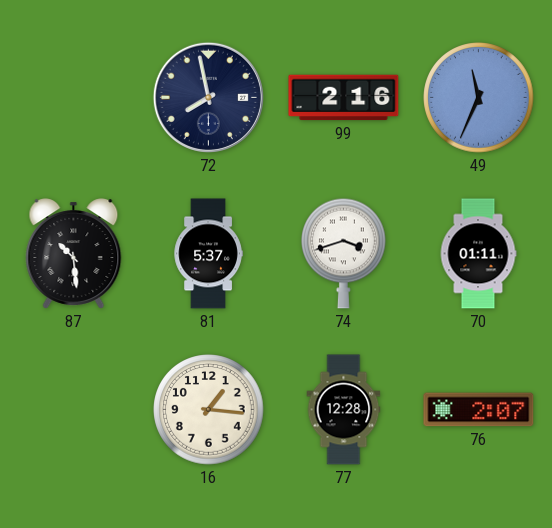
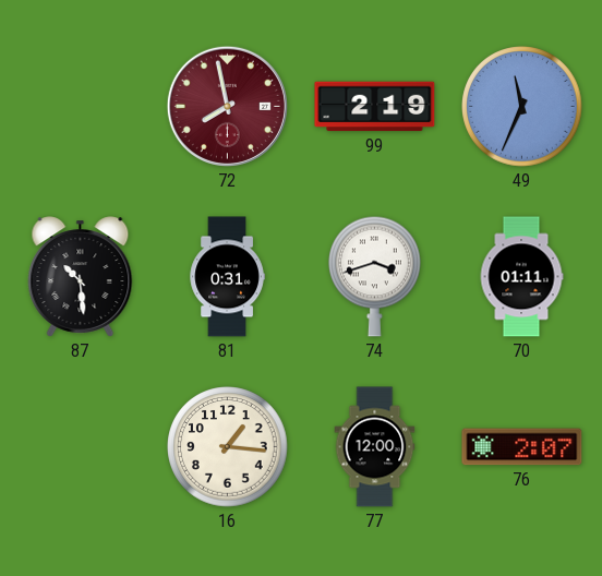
72 dial: navy -> burgundy (227, 106)
99: 2:16 -> 2:19 (375, 107)
81: 5:37 -> 0:31 (227, 277)
77: 12:28 -> 12:00 (375, 447)
